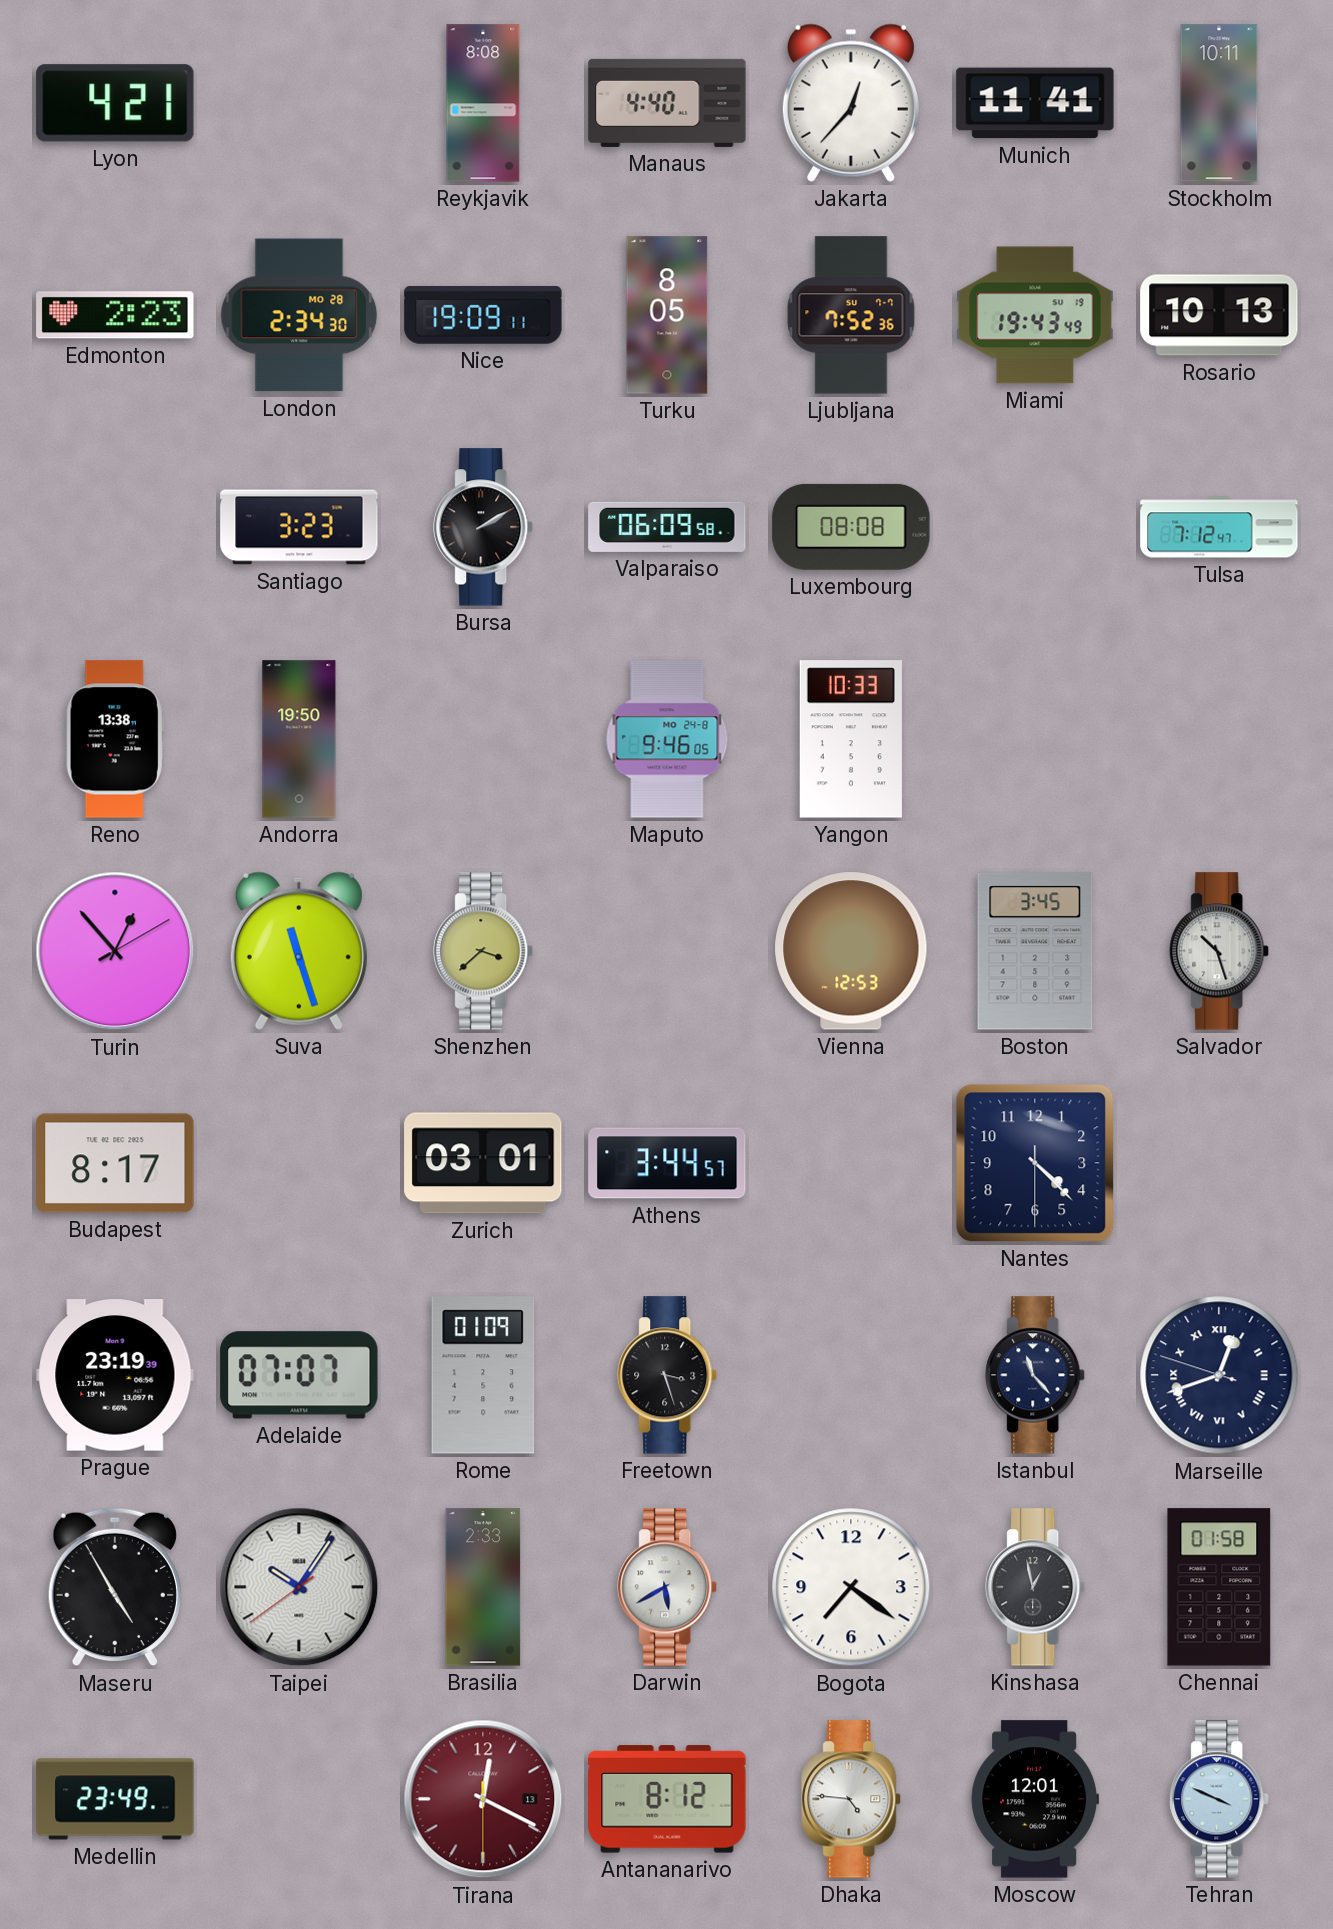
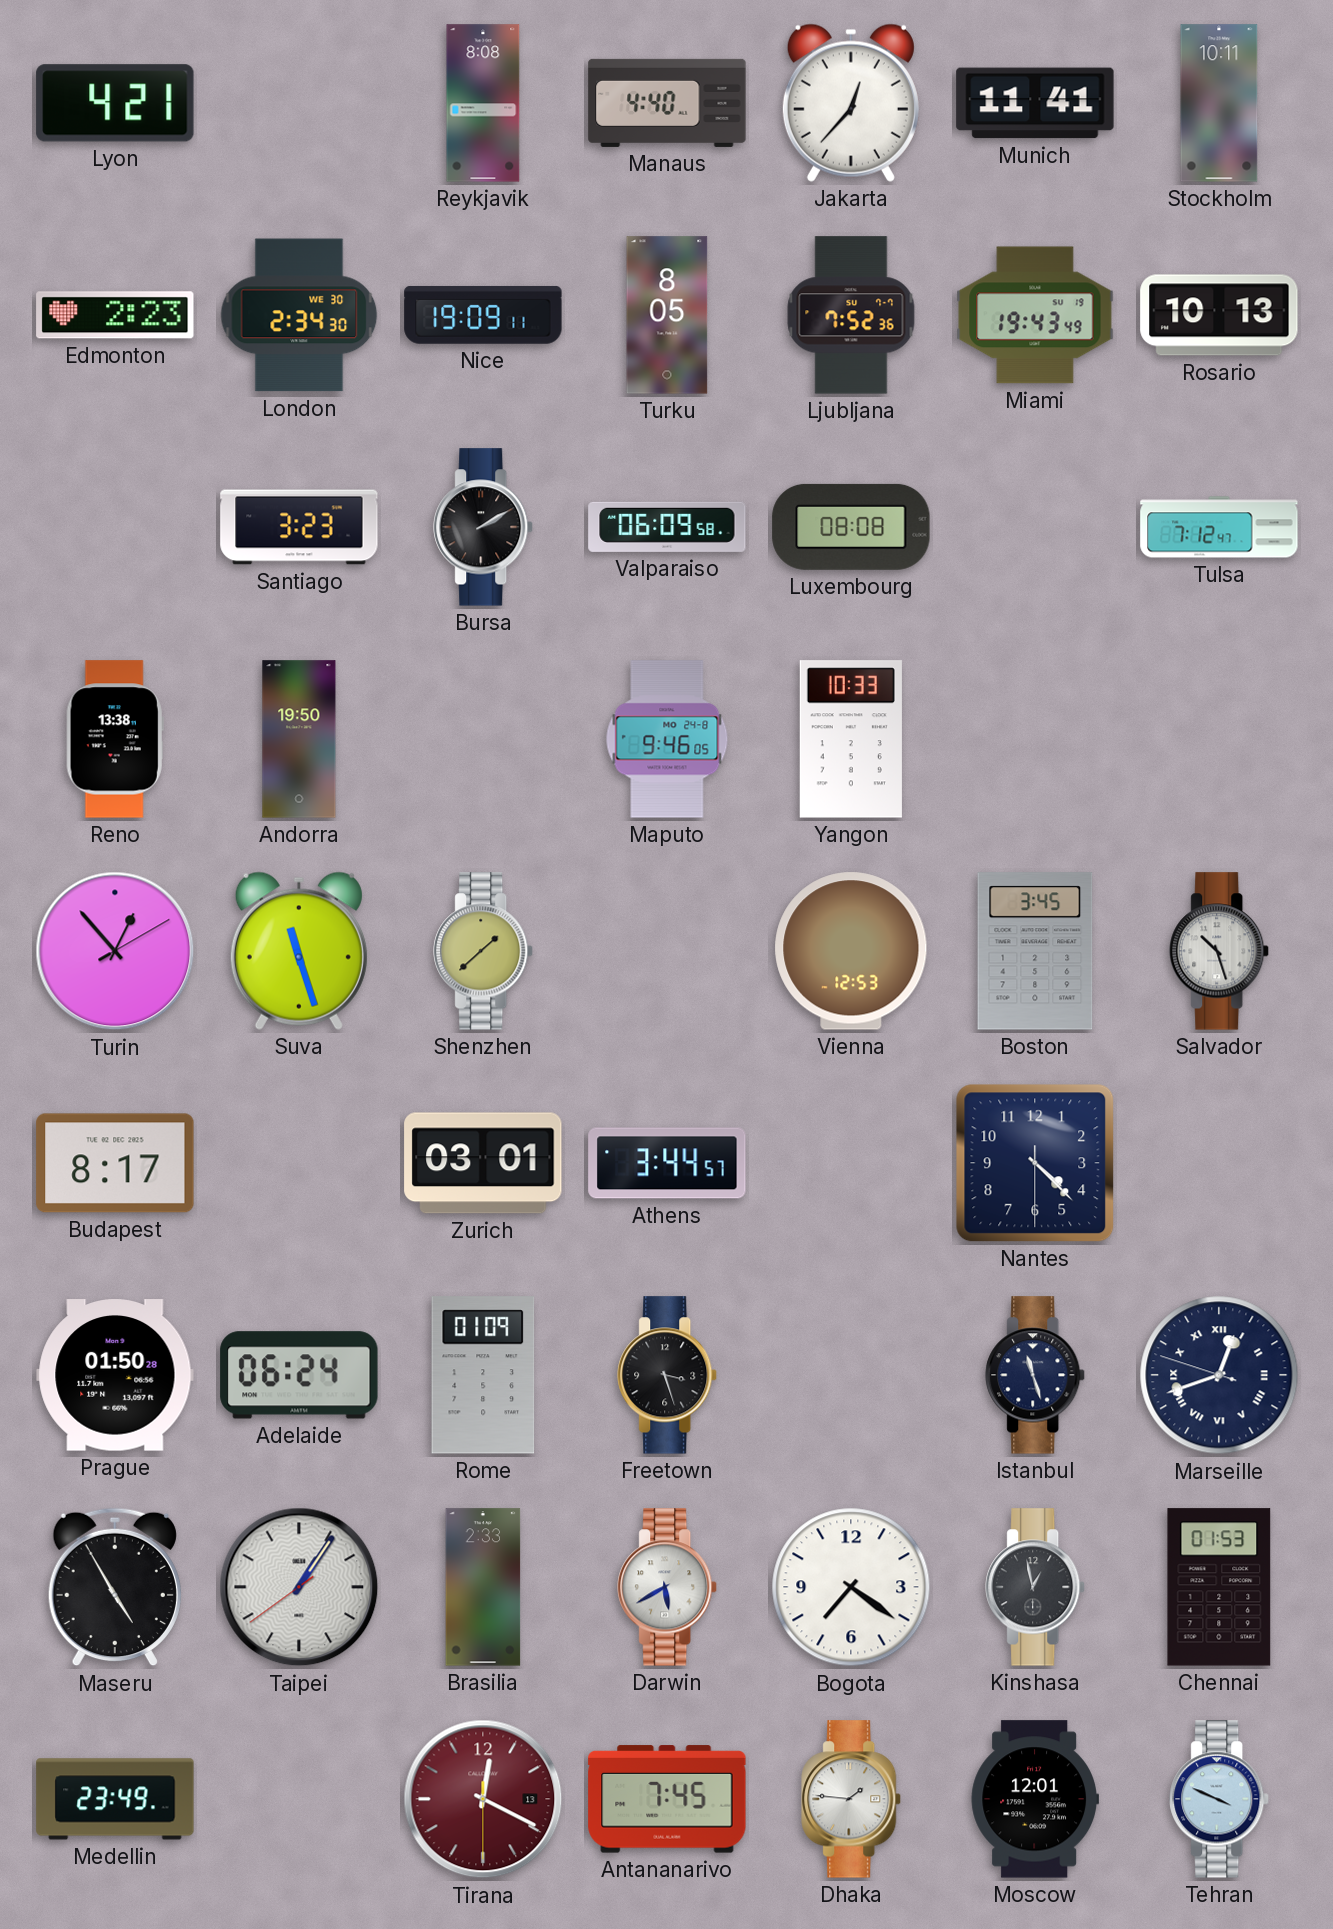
London date: MO 28 -> WE 30 (299, 315)
Shenzhen: 3:38 -> 1:38 (484, 951)
Prague: 23:19 -> 01:50 (115, 1375)
Adelaide: 07:07 -> 06:24 (299, 1375)
Istanbul: 11:23 -> 11:27 (1036, 1375)
Taipei: 10:05 -> 1:05 (299, 1587)
Chennai: 01:58 -> 01:53 (1219, 1587)
Antananarivo: 8:12 -> 7:45 (667, 1799)
Dhaka: 4:46 -> 1:46 (852, 1799)
